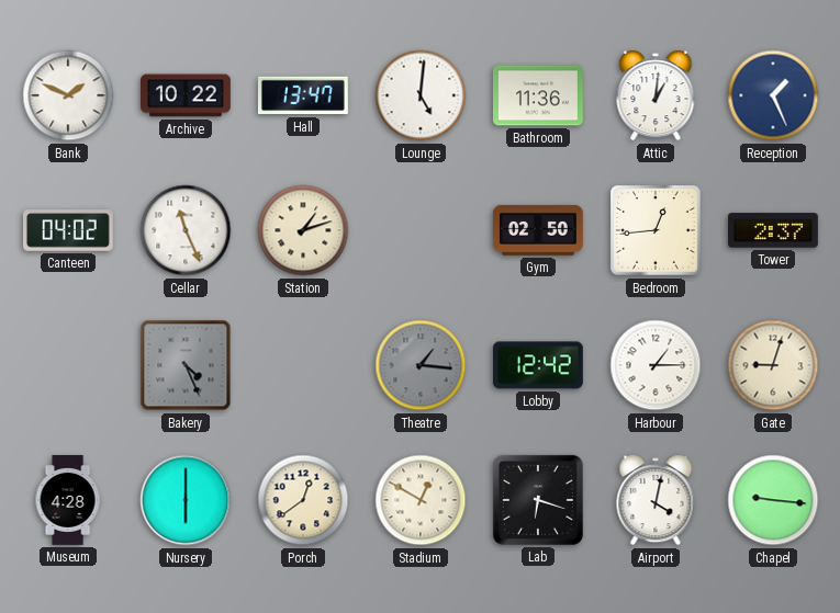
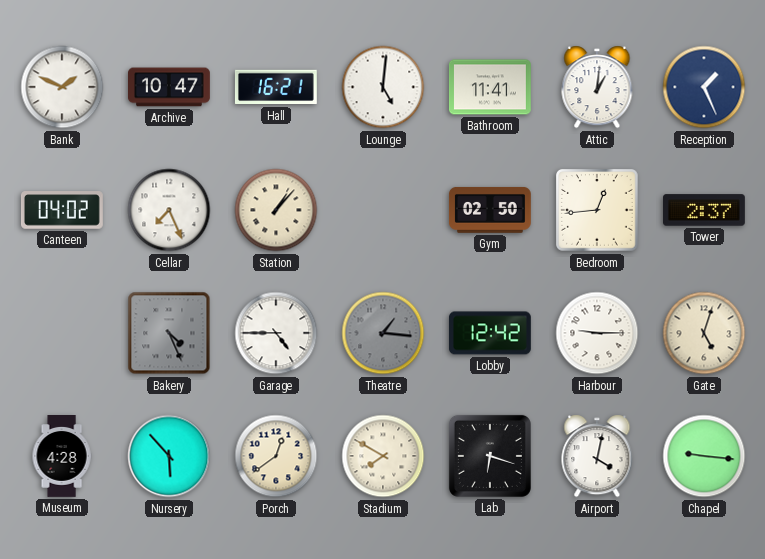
Archive: 10:22 -> 10:47 (170, 87)
Hall: 13:47 -> 16:21 (276, 87)
Bathroom: 11:36 -> 11:41 (490, 87)
Cellar: 11:26 -> 7:26 (169, 210)
Station: 1:12 -> 1:07 (276, 210)
Garage: none -> 4:45 (276, 333)
Harbour: 1:15 -> 9:15 (597, 333)
Gate: 9:03 -> 5:03 (704, 333)
Nursery: 6:00 -> 5:53 (169, 456)
Stadium: 12:50 -> 7:50 (383, 456)
